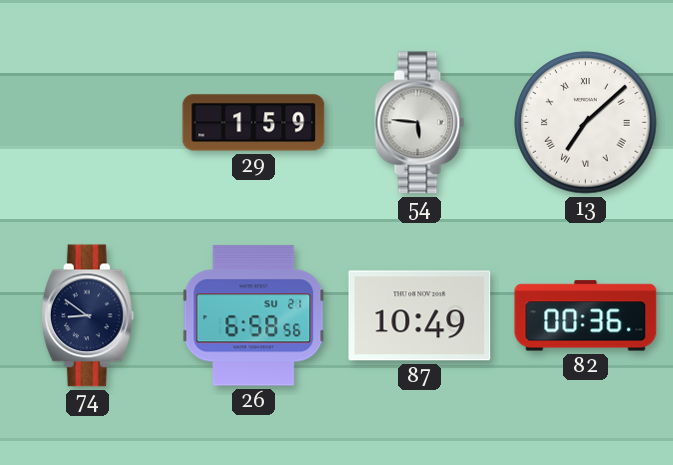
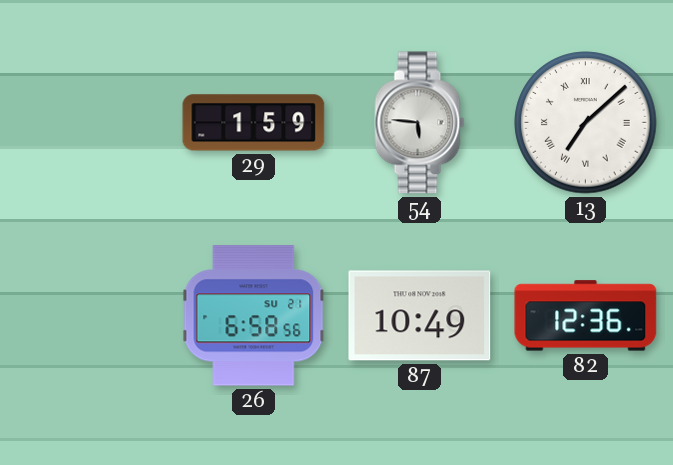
74: 8:51 -> none (87, 316)
82: 00:36 -> 12:36 (586, 316)
